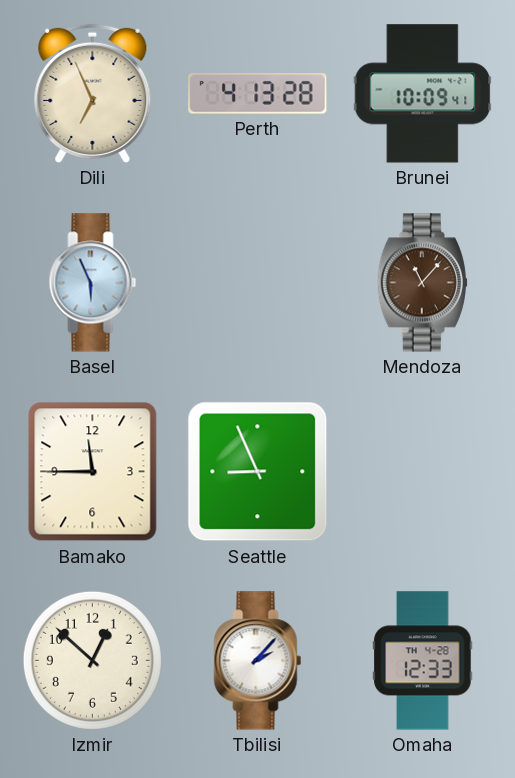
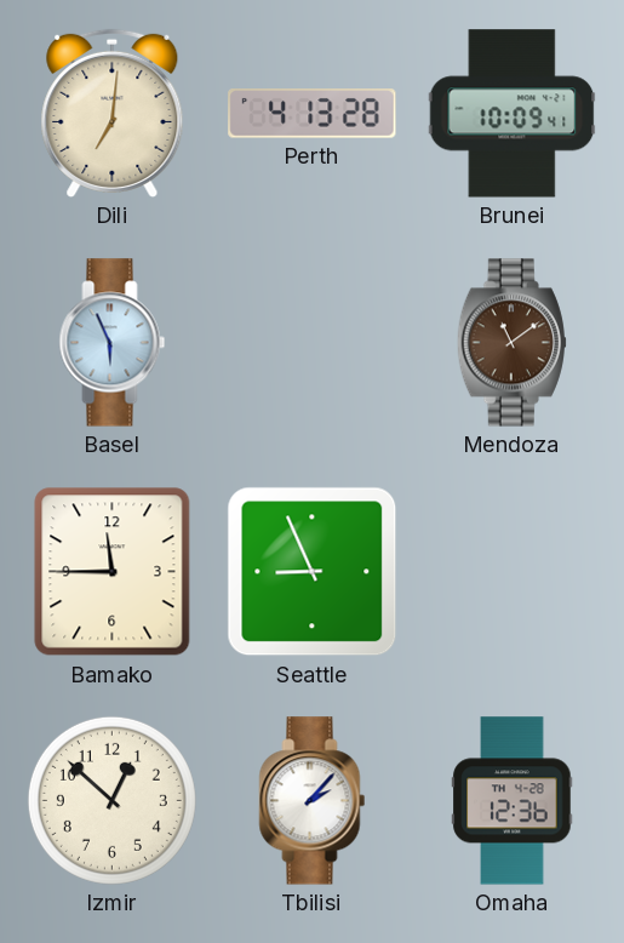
Dili: 6:56 -> 7:01 (113, 113)
Mendoza: 11:07 -> 11:09 (511, 343)
Omaha: 12:33 -> 12:36 (513, 801)
